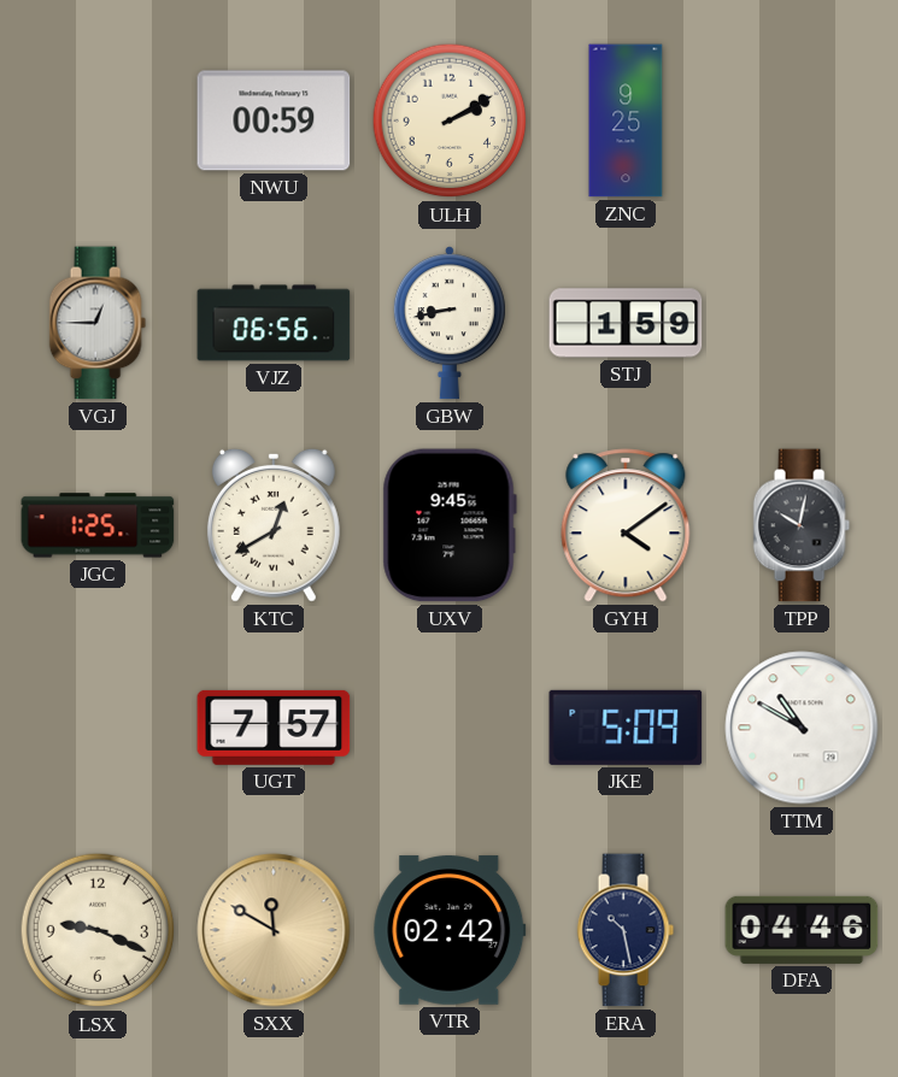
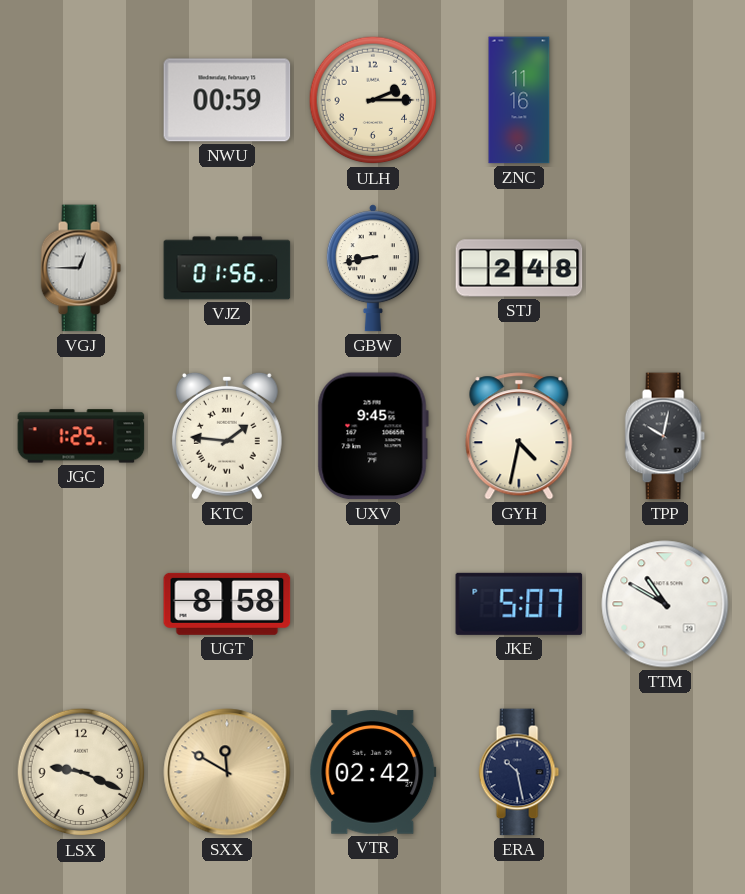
ULH: 2:10 -> 2:15 (373, 100)
ZNC: 9:25 -> 11:16 (519, 100)
VJZ: 06:56 -> 01:56 (227, 268)
STJ: 1:59 -> 2:48 (519, 268)
KTC: 12:40 -> 1:46 (227, 436)
GYH: 4:09 -> 4:32 (519, 436)
UGT: 7:57 -> 8:58 (227, 604)
JKE: 5:09 -> 5:07 (519, 604)
DFA: 04:46 -> none (802, 930)
